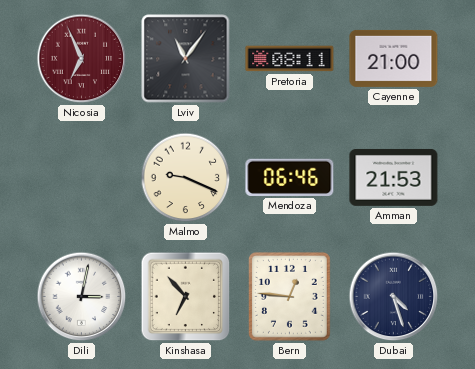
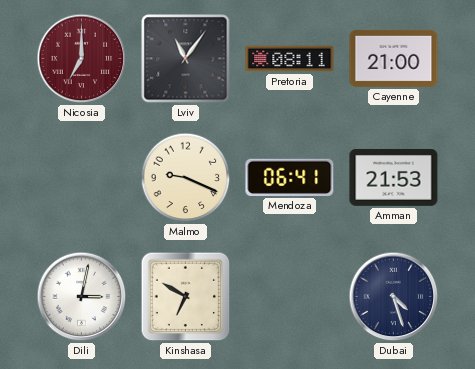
Nicosia: 6:56 -> 7:00 (82, 59)
Mendoza: 06:46 -> 06:41 (290, 177)
Kinshasa: 6:53 -> 6:50 (186, 297)
Bern: 12:46 -> none (289, 296)
